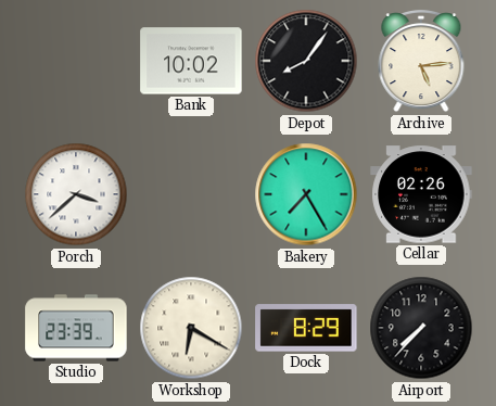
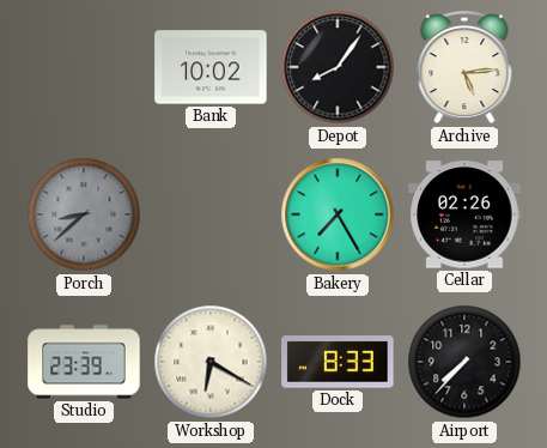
Porch: 3:38 -> 8:38 (84, 214)
Porch dial: white -> grey (84, 214)
Dock: 8:29 -> 8:33 (338, 362)
